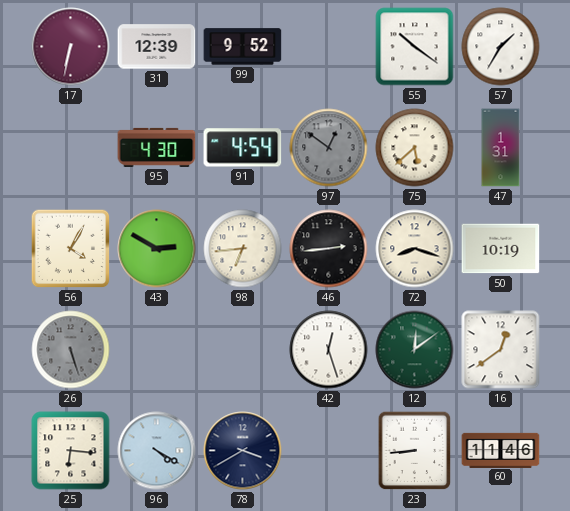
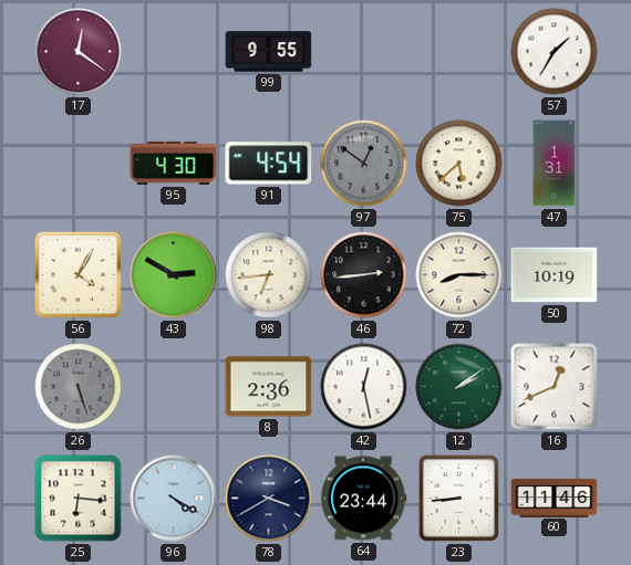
17: 6:32 -> 12:21 (79, 52)
31: 12:39 -> none (157, 47)
99: 9:52 -> 9:55 (269, 52)
55: 10:21 -> none (415, 47)
72: 8:18 -> 8:15 (459, 275)
8: none -> 2:36 (269, 387)
42: 12:27 -> 12:28 (364, 387)
12: 12:09 -> 2:09 (459, 387)
16: 12:39 -> 12:41 (555, 387)
64: none -> 23:44 (363, 499)
